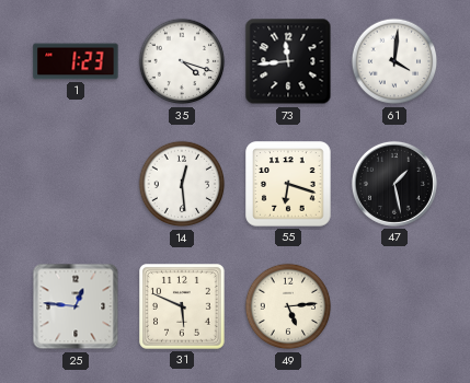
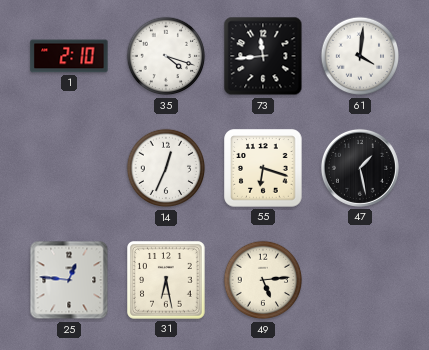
1: 1:23 -> 2:10 (69, 56)
14: 12:29 -> 12:34 (166, 168)
31: 5:49 -> 6:28 (167, 281)
